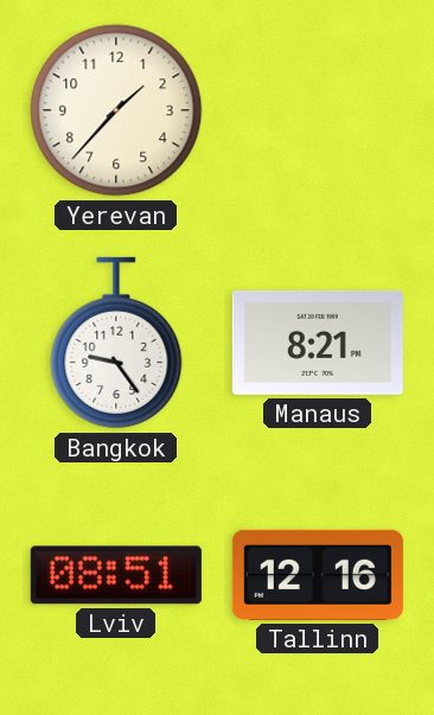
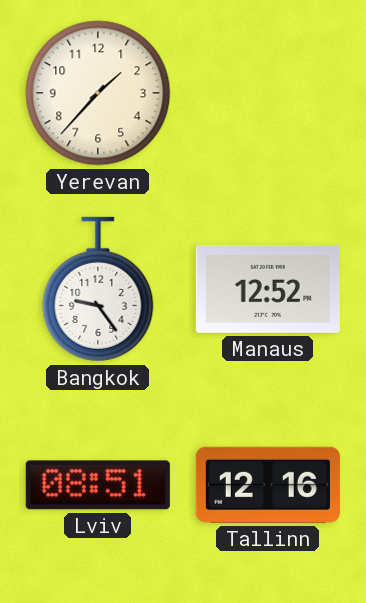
Manaus: 8:21 -> 12:52 (268, 289)
